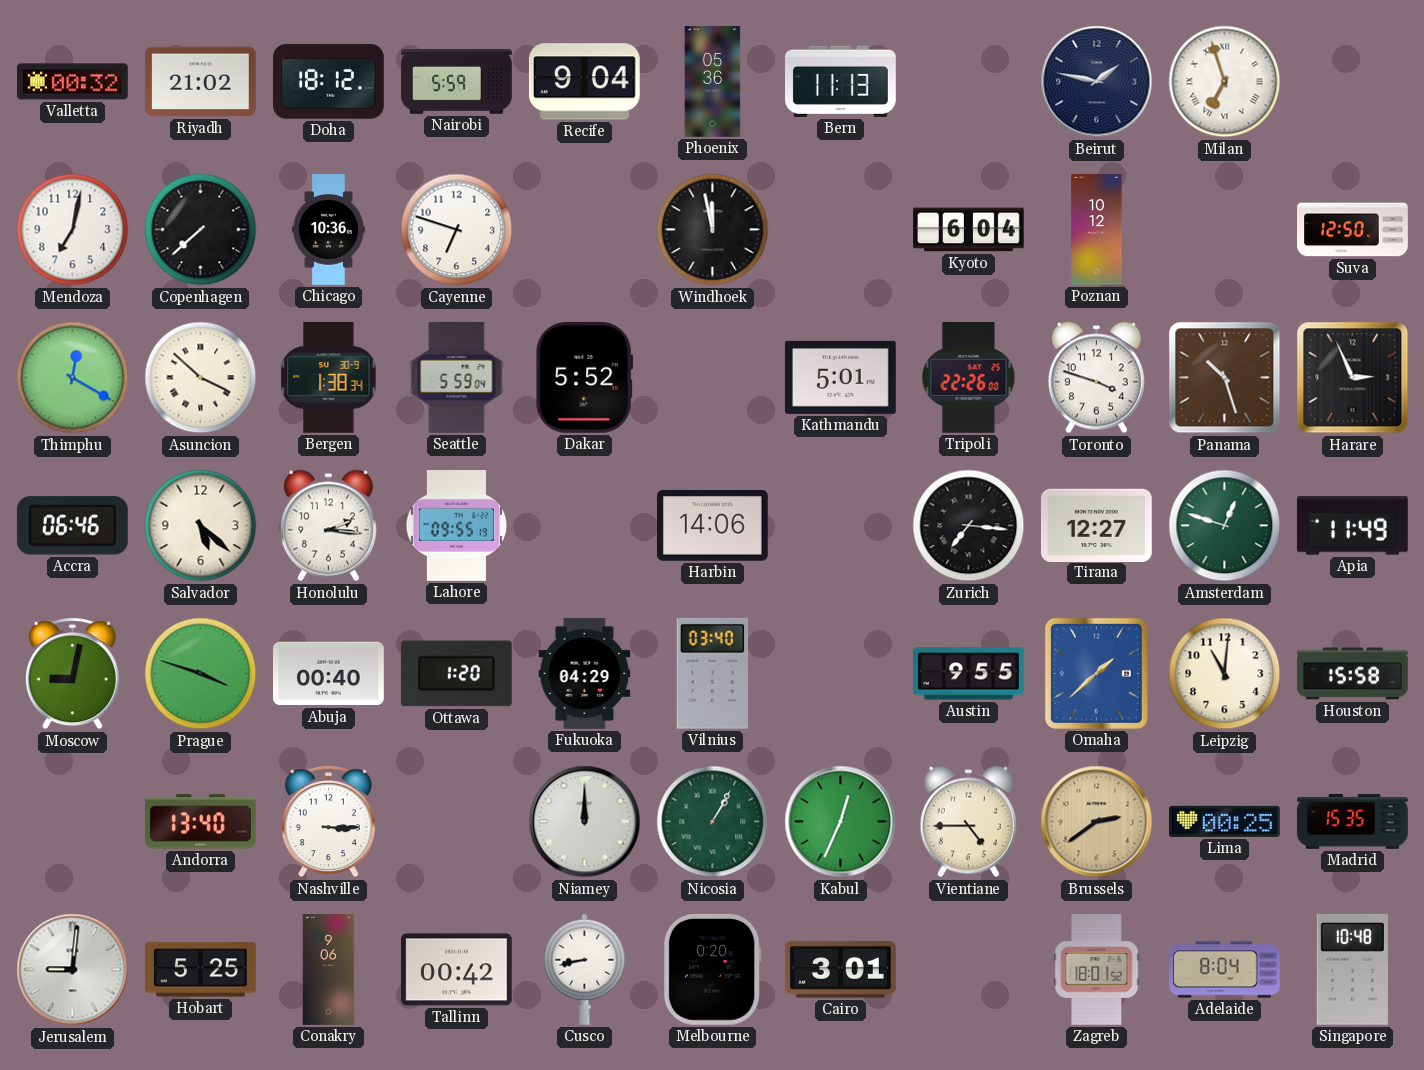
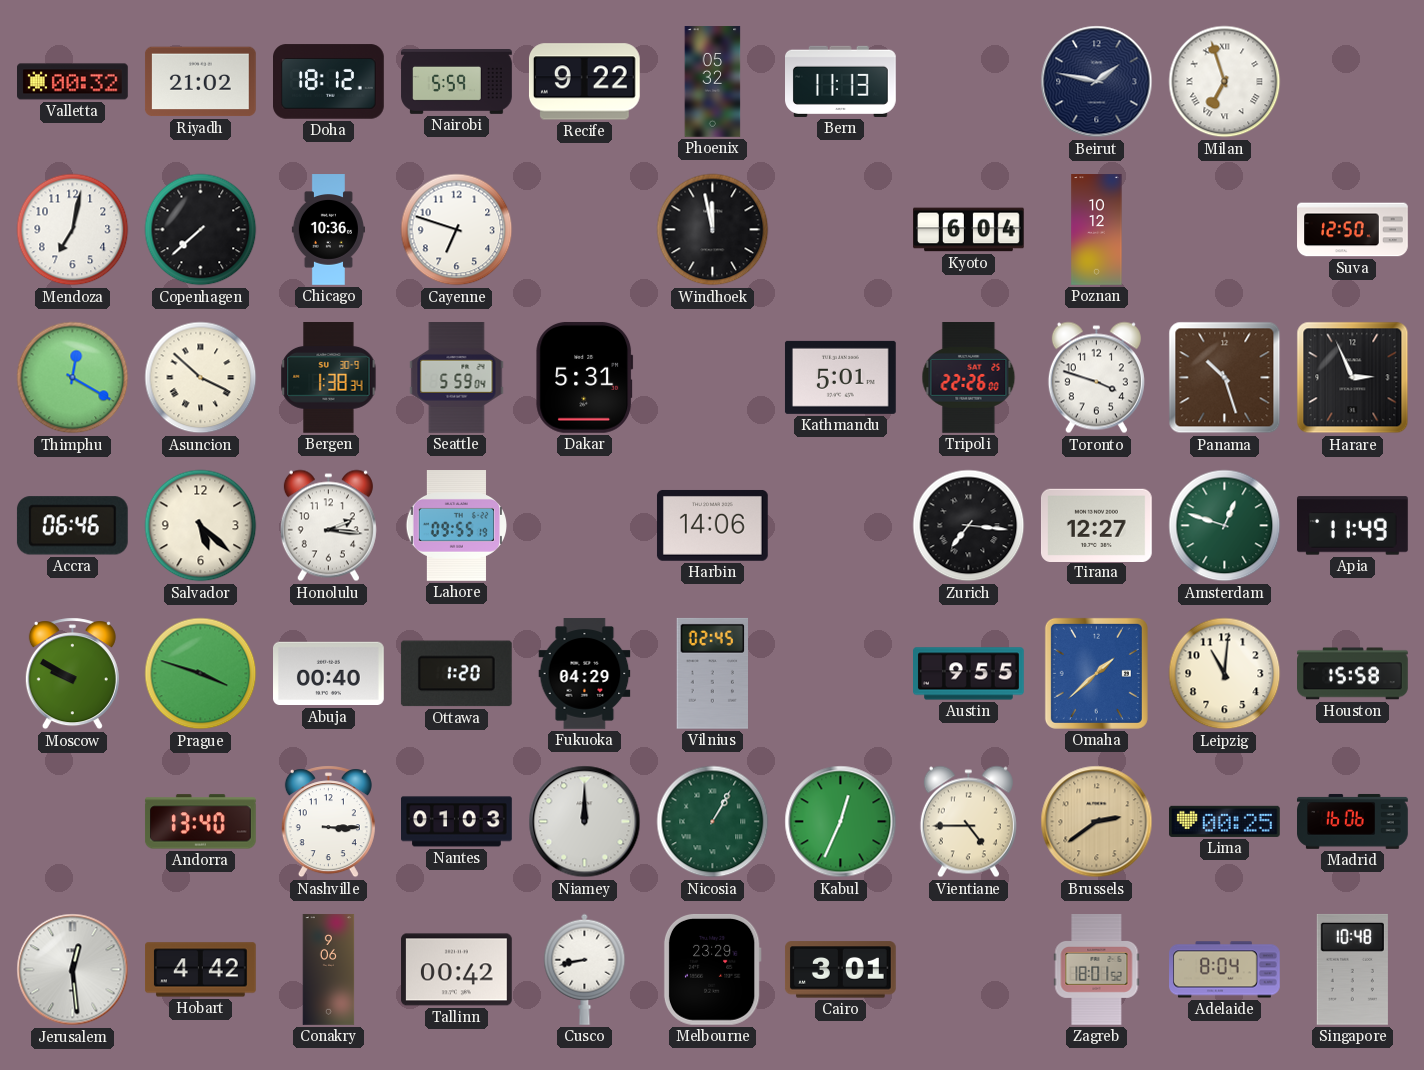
Recife: 9:04 -> 9:22 (584, 82)
Phoenix: 05:36 -> 05:32 (713, 82)
Dakar: 5:52 -> 5:31 (585, 377)
Moscow: 9:02 -> 9:50 (72, 674)
Vilnius: 03:40 -> 02:45 (712, 673)
Nantes: none -> 01:03 (457, 822)
Madrid: 15:35 -> 16:06 (1353, 821)
Jerusalem: 9:01 -> 12:29 (73, 970)
Hobart: 5:25 -> 4:42 (201, 970)
Melbourne: 0:20 -> 23:29 (712, 969)
